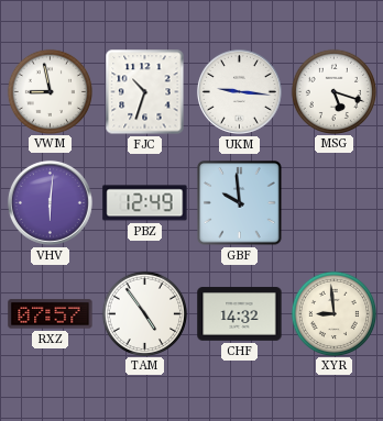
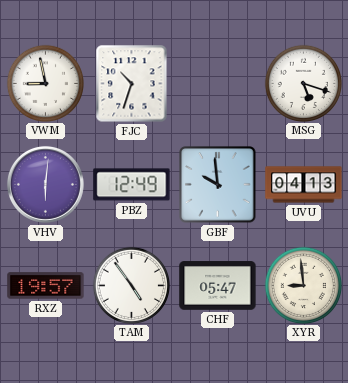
UKM: 9:16 -> none (239, 91)
UVU: none -> 04:13 (304, 185)
RXZ: 07:57 -> 19:57 (46, 286)
CHF: 14:32 -> 05:47 (218, 286)
